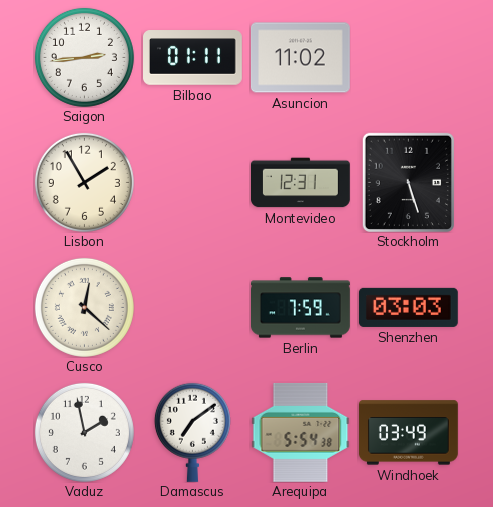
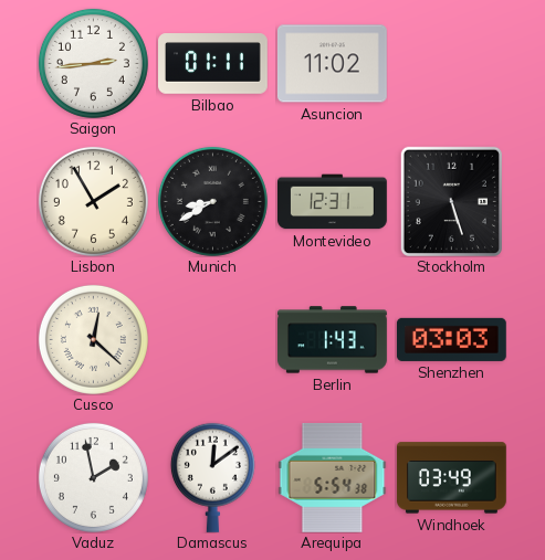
Munich: none -> 8:40 (212, 201)
Berlin: 7:59 -> 1:43 (333, 340)
Damascus: 7:09 -> 12:09 (212, 477)
